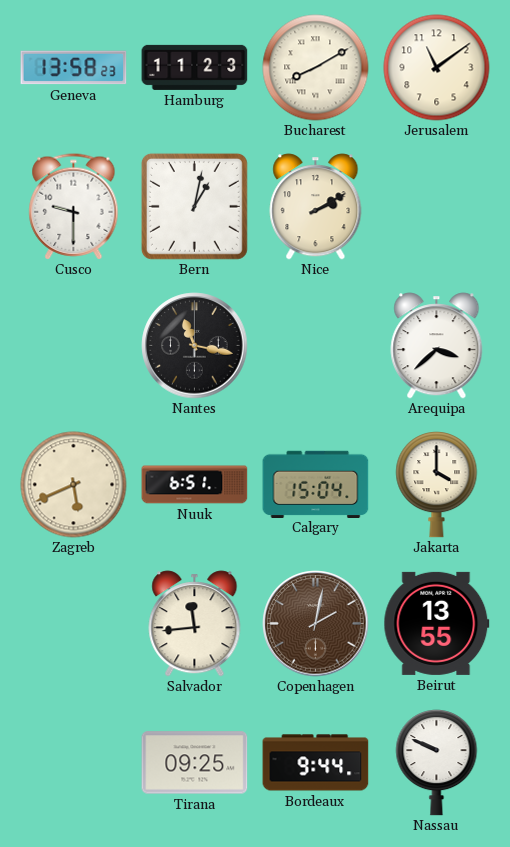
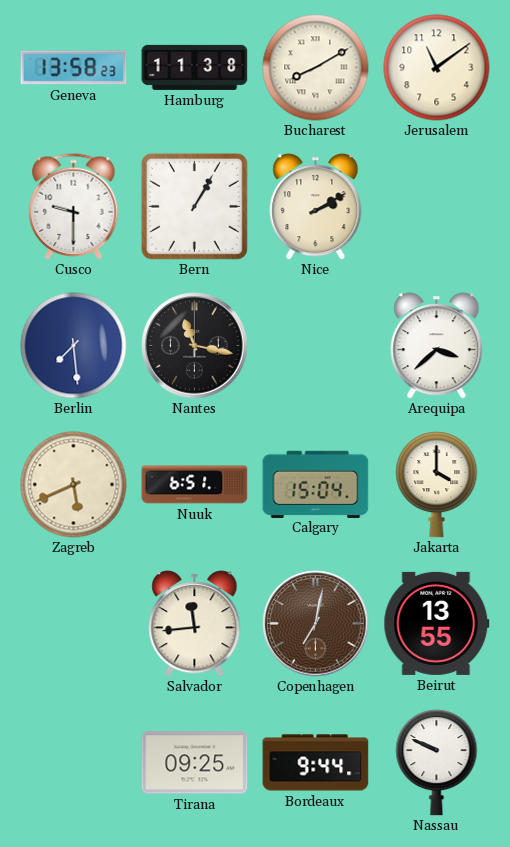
Hamburg: 11:23 -> 11:38 (195, 67)
Bern: 1:02 -> 1:05 (194, 206)
Berlin: none -> 7:29 (74, 346)
Copenhagen: 2:02 -> 7:02 (316, 624)
